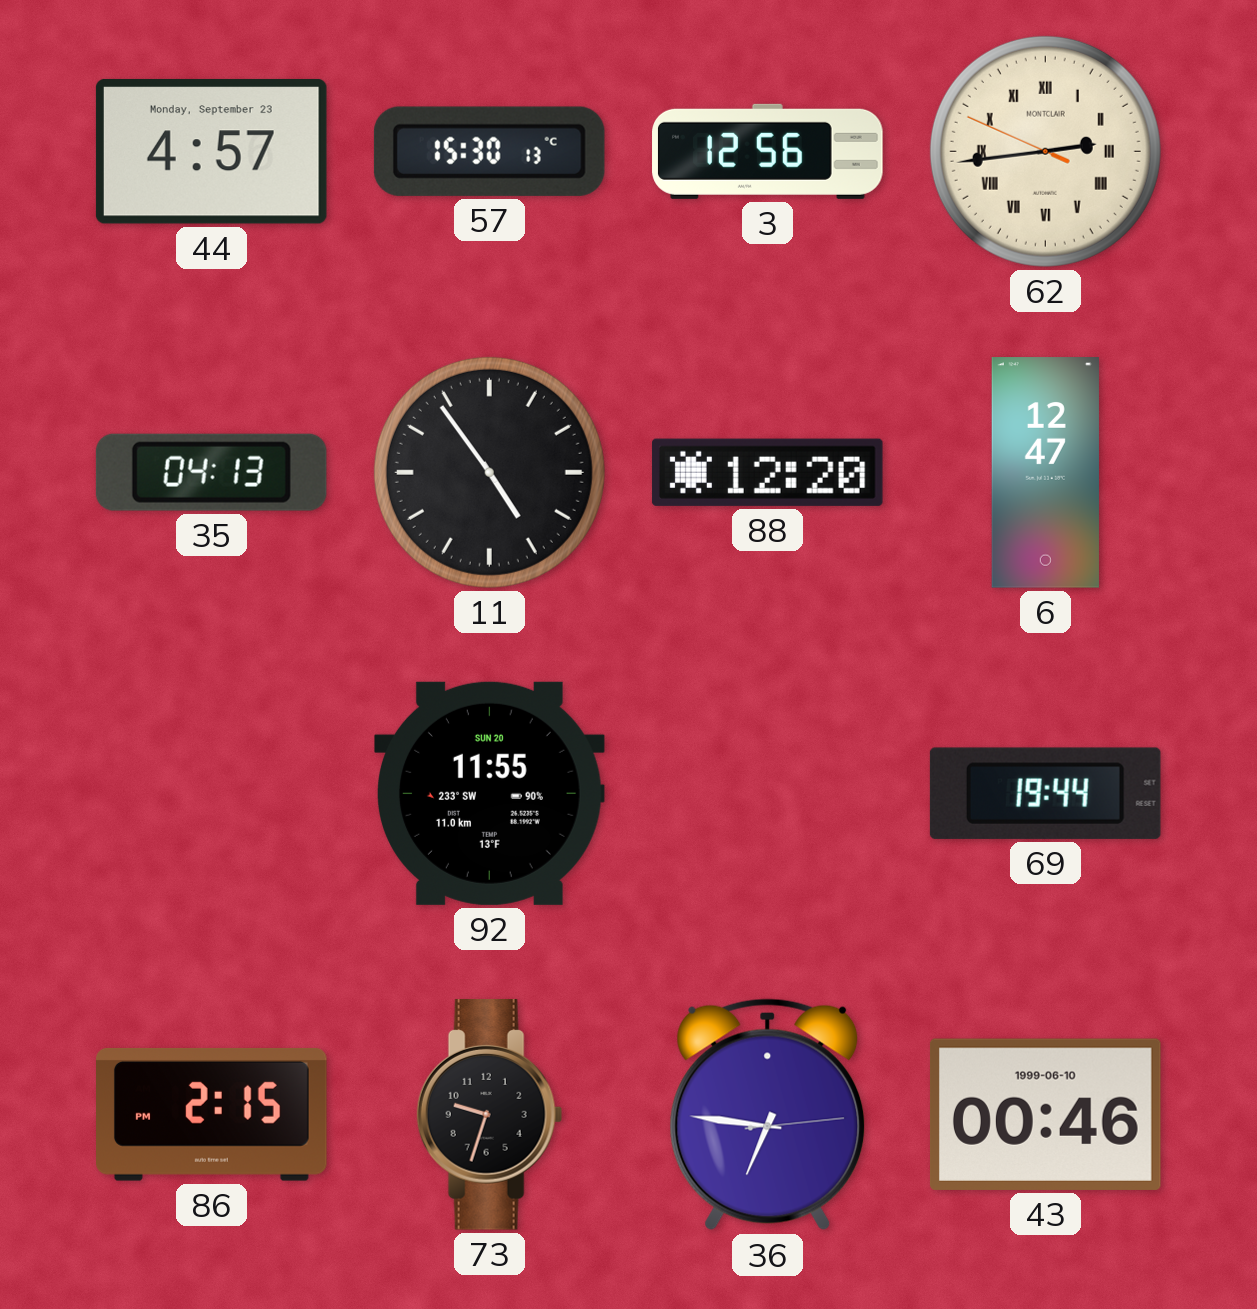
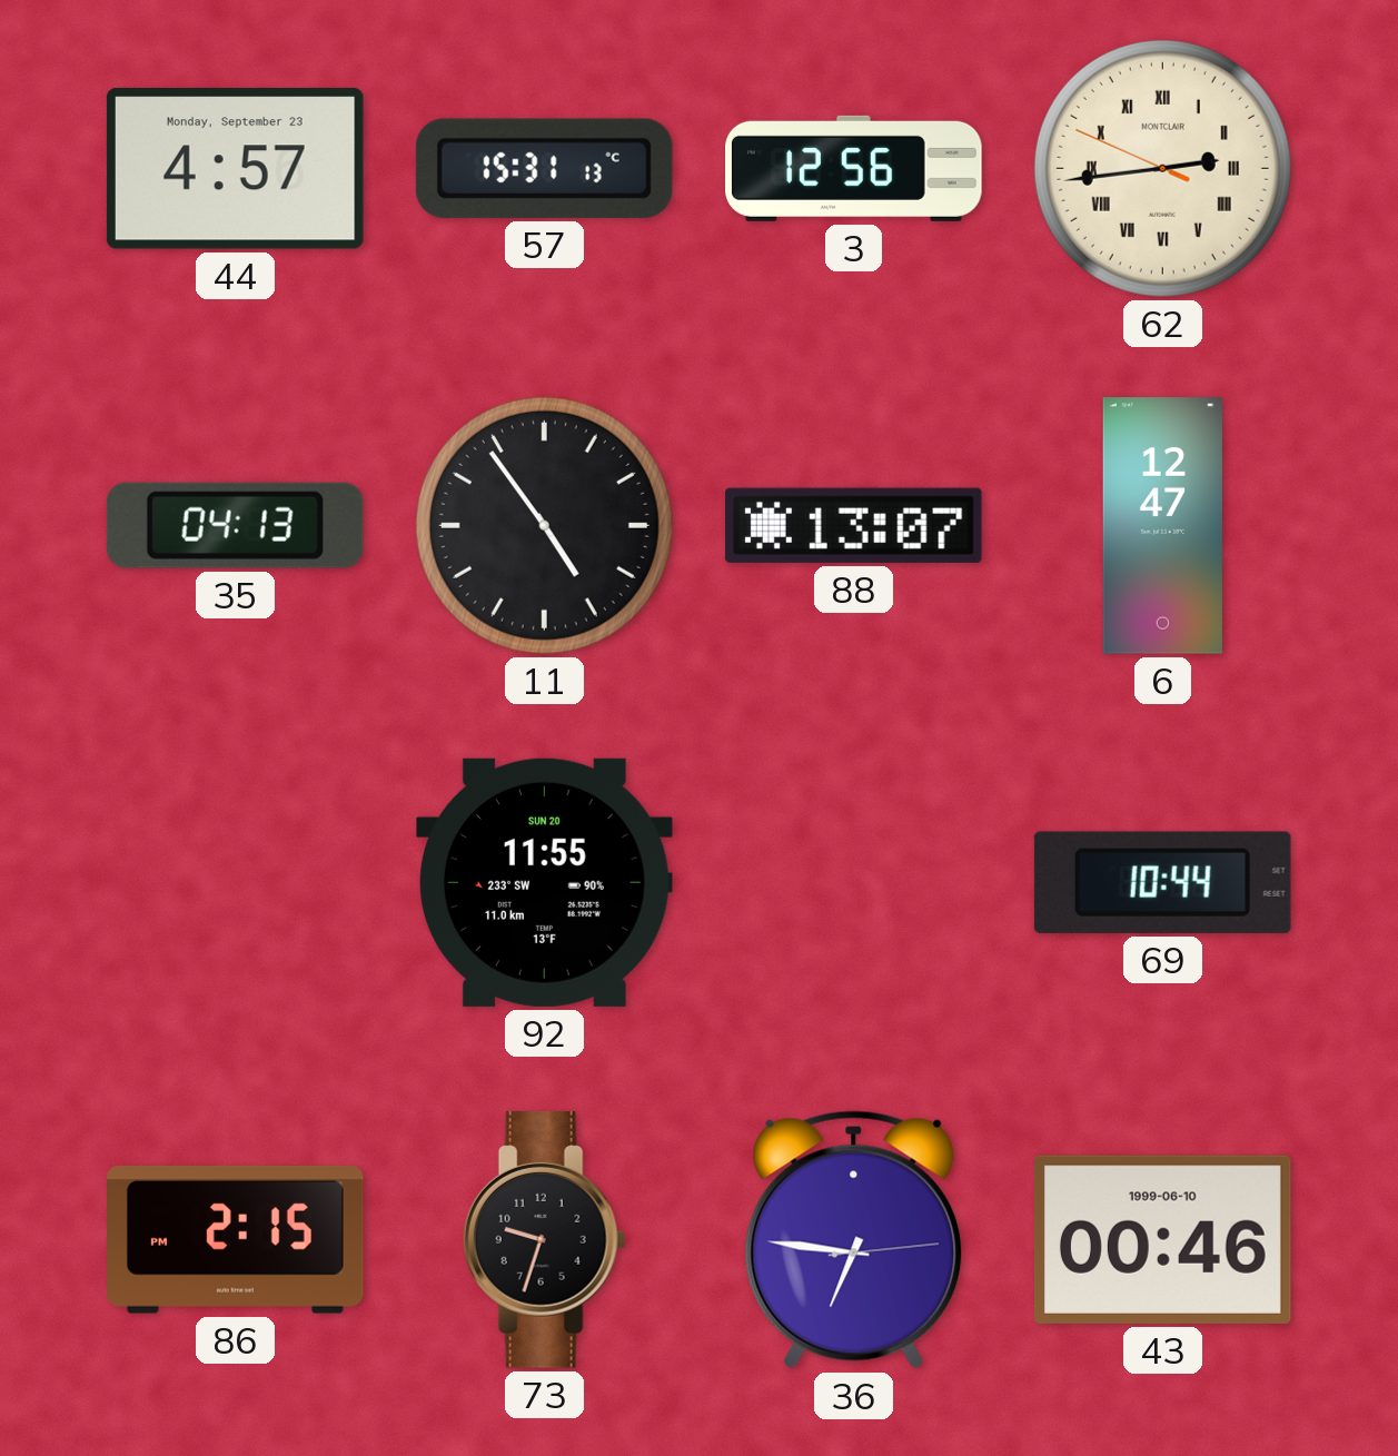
57: 15:30 -> 15:31 (544, 168)
88: 12:20 -> 13:07 (853, 525)
69: 19:44 -> 10:44 (1162, 882)
